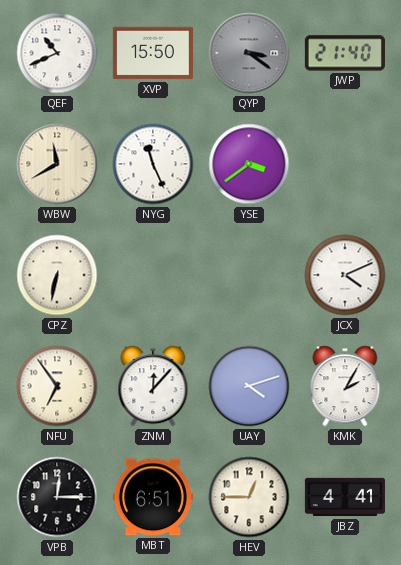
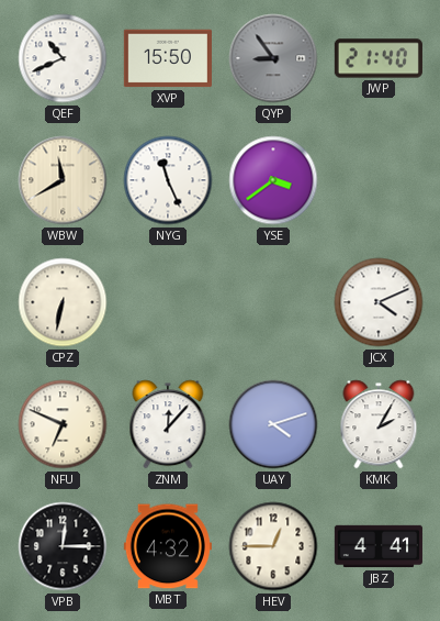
QYP: 3:21 -> 8:54 (273, 58)
NFU: 6:54 -> 6:49 (63, 424)
MBT: 6:51 -> 4:32 (168, 546)
